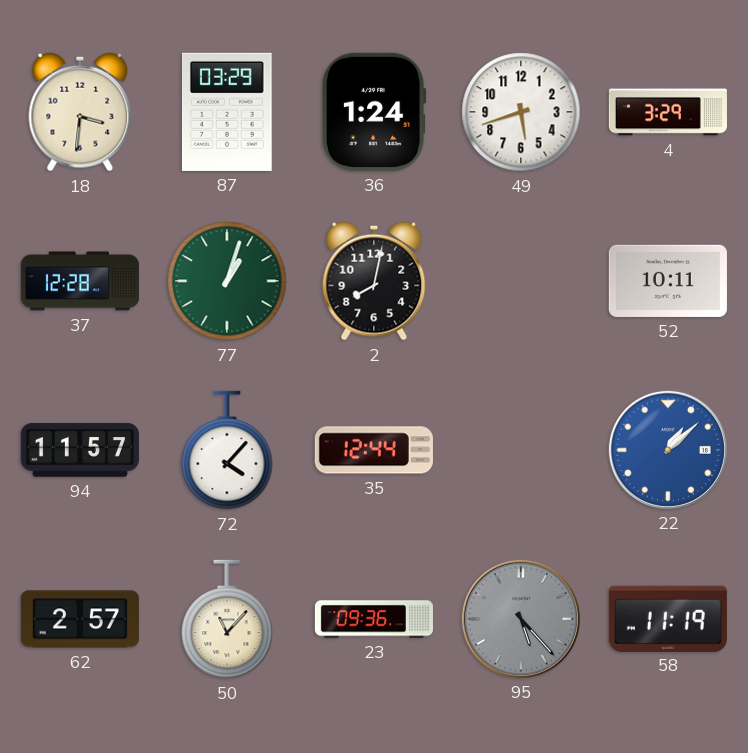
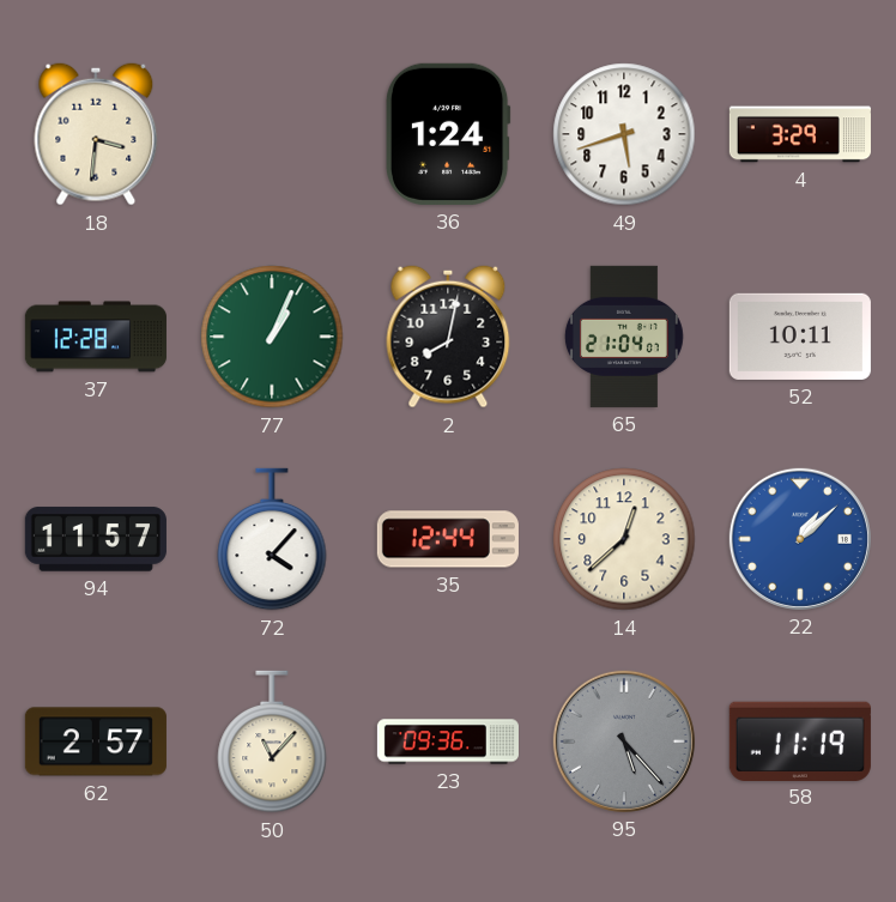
87: 03:29 -> none (227, 112)
77: 1:03 -> 1:04 (272, 337)
65: none -> 21:04 (624, 337)
14: none -> 12:38 (624, 539)
